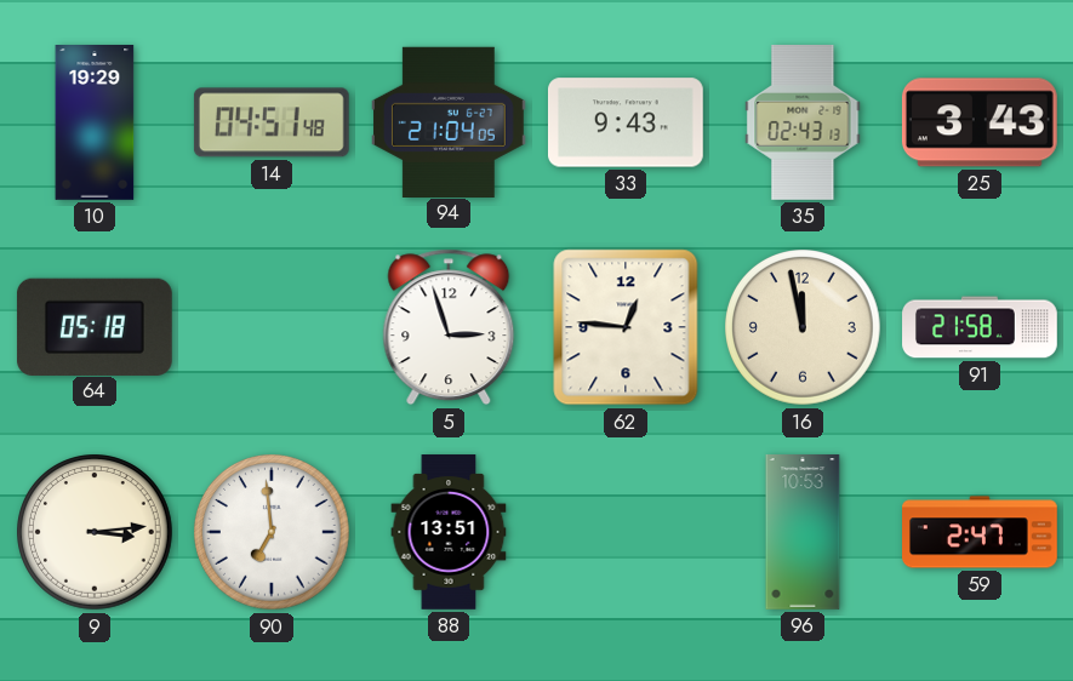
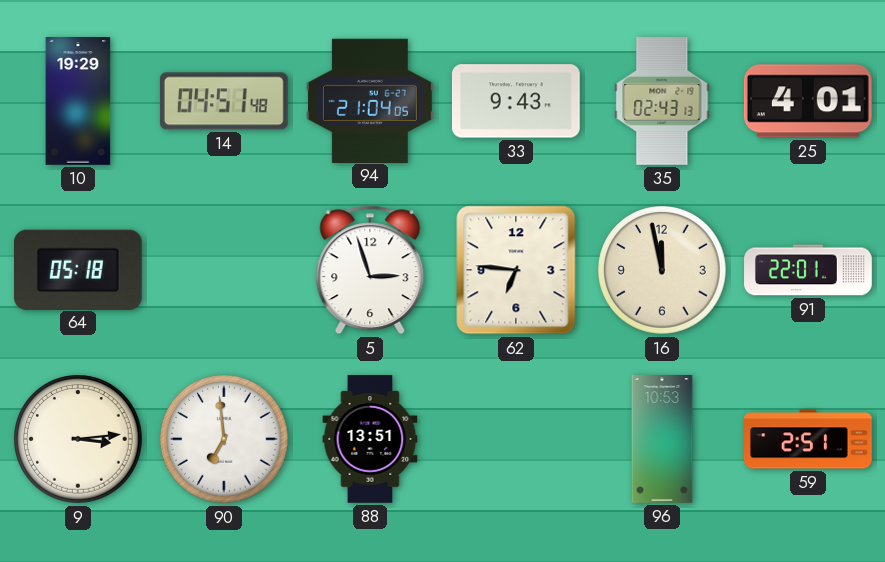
25: 3:43 -> 4:01 (808, 101)
62: 12:46 -> 6:46 (516, 270)
91: 21:58 -> 22:01 (808, 270)
59: 2:47 -> 2:51 (809, 439)
